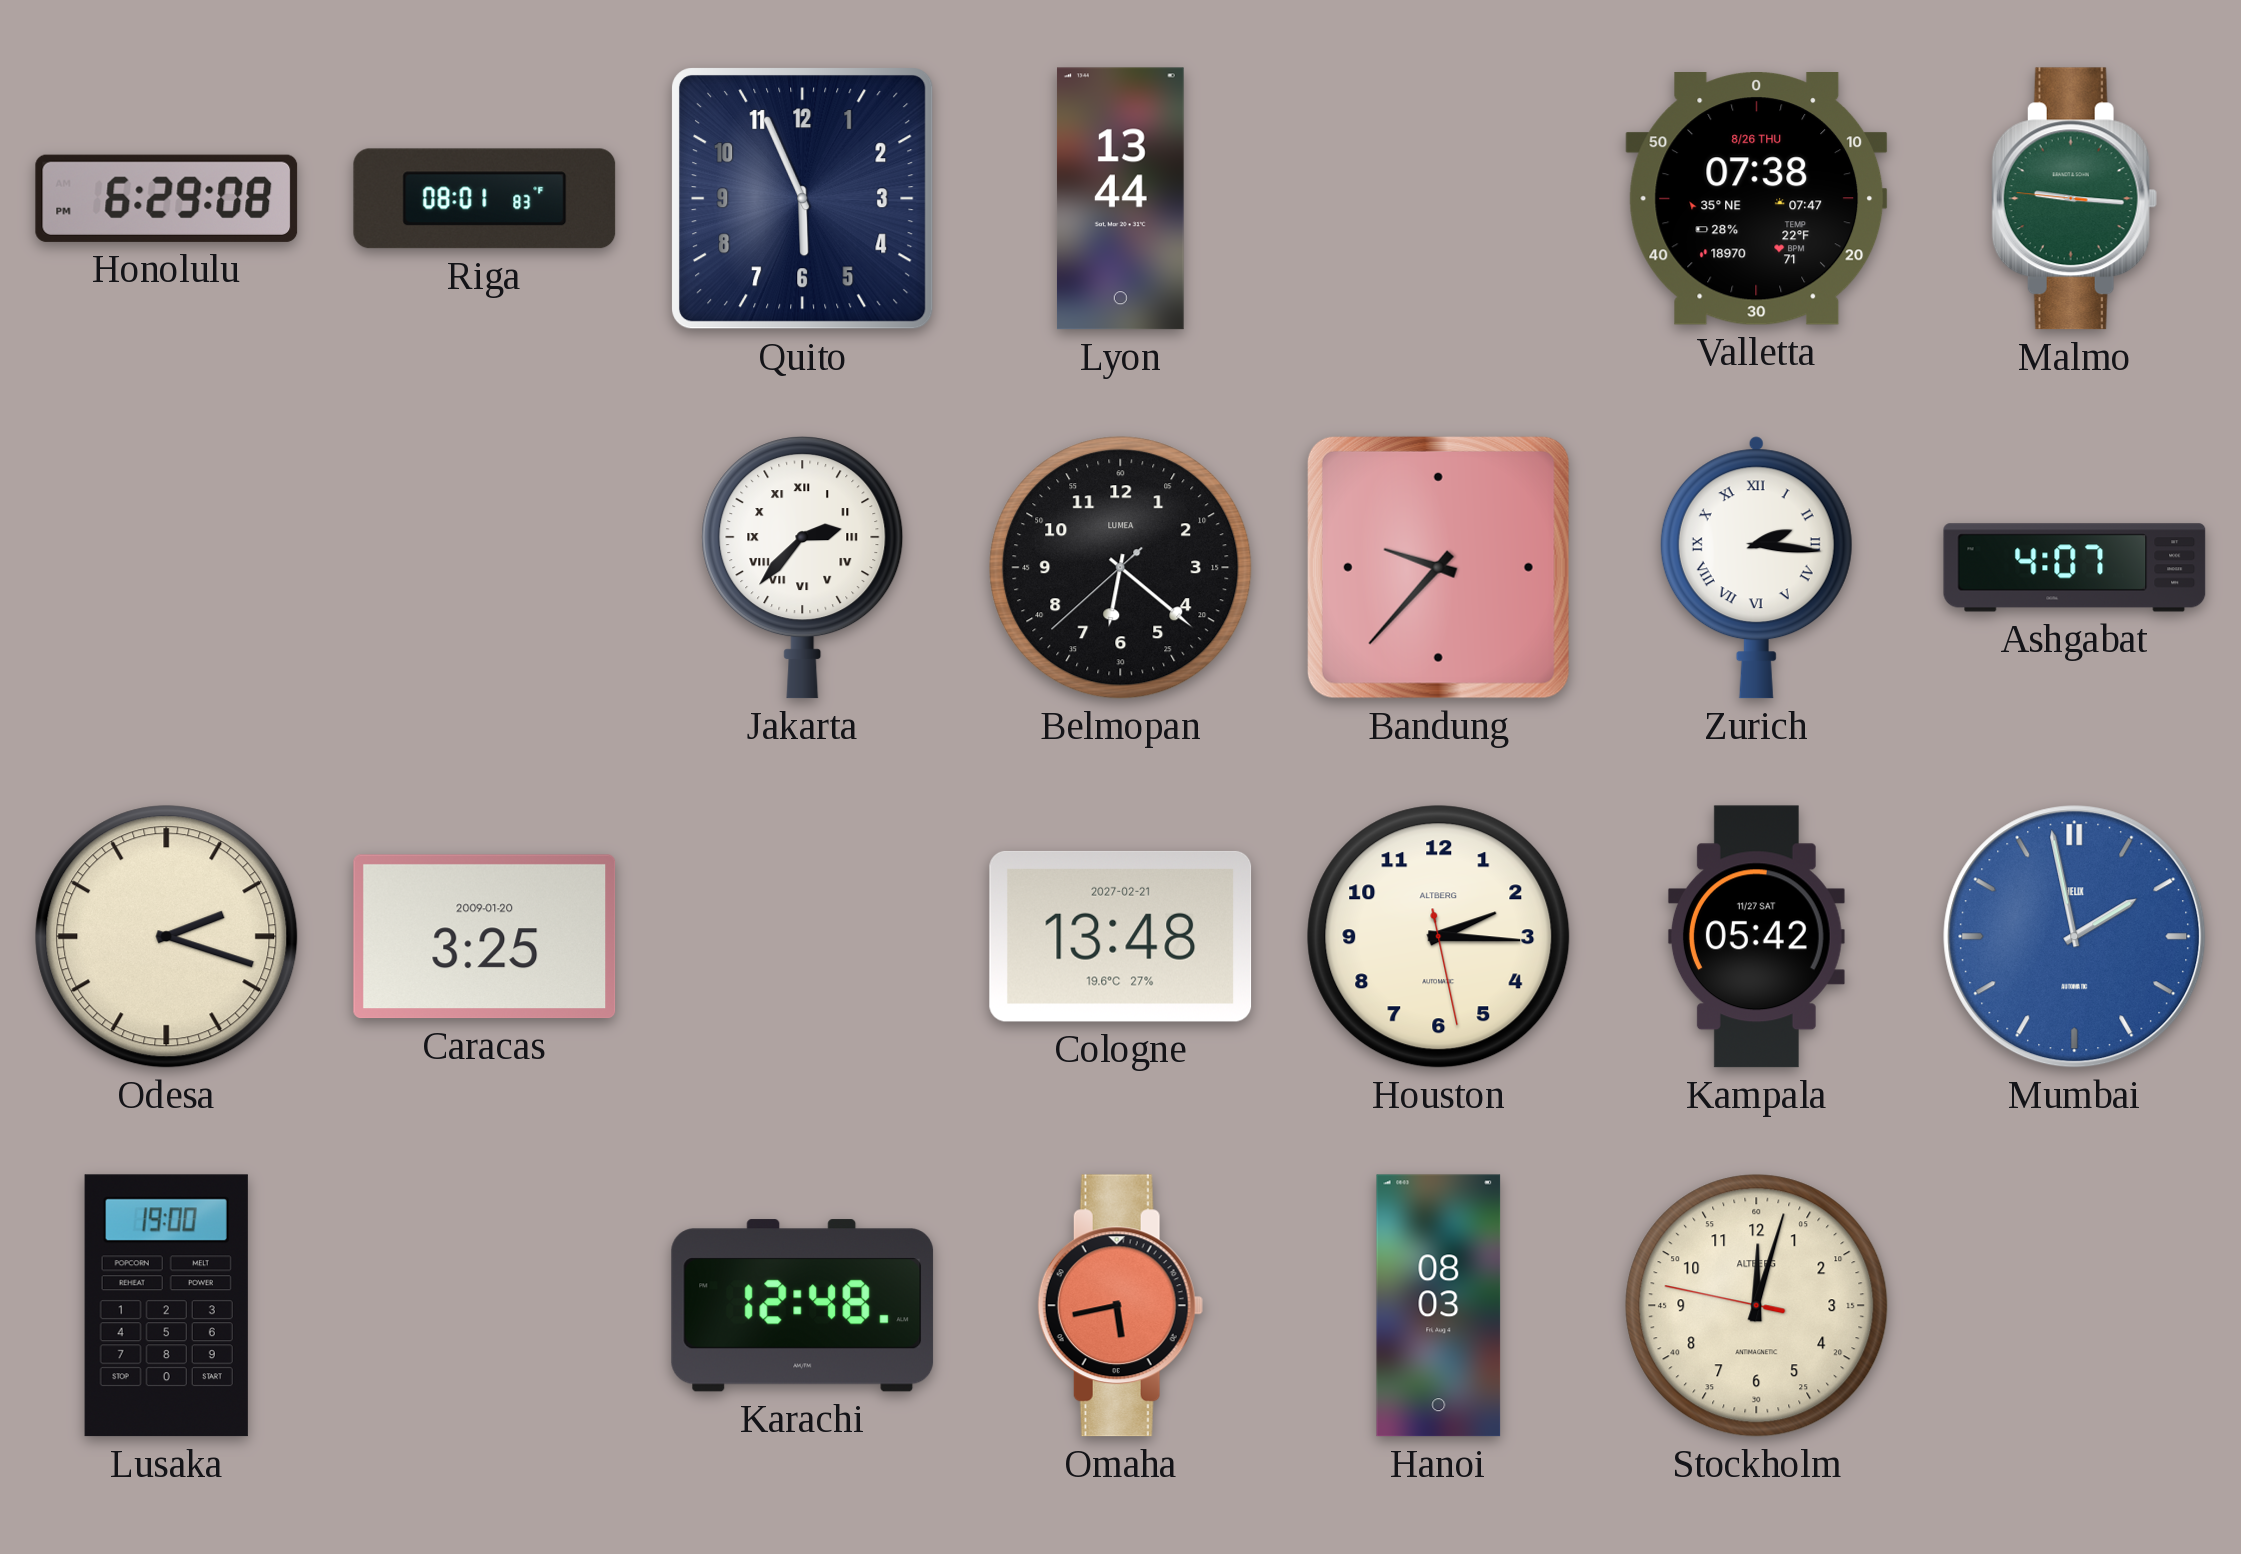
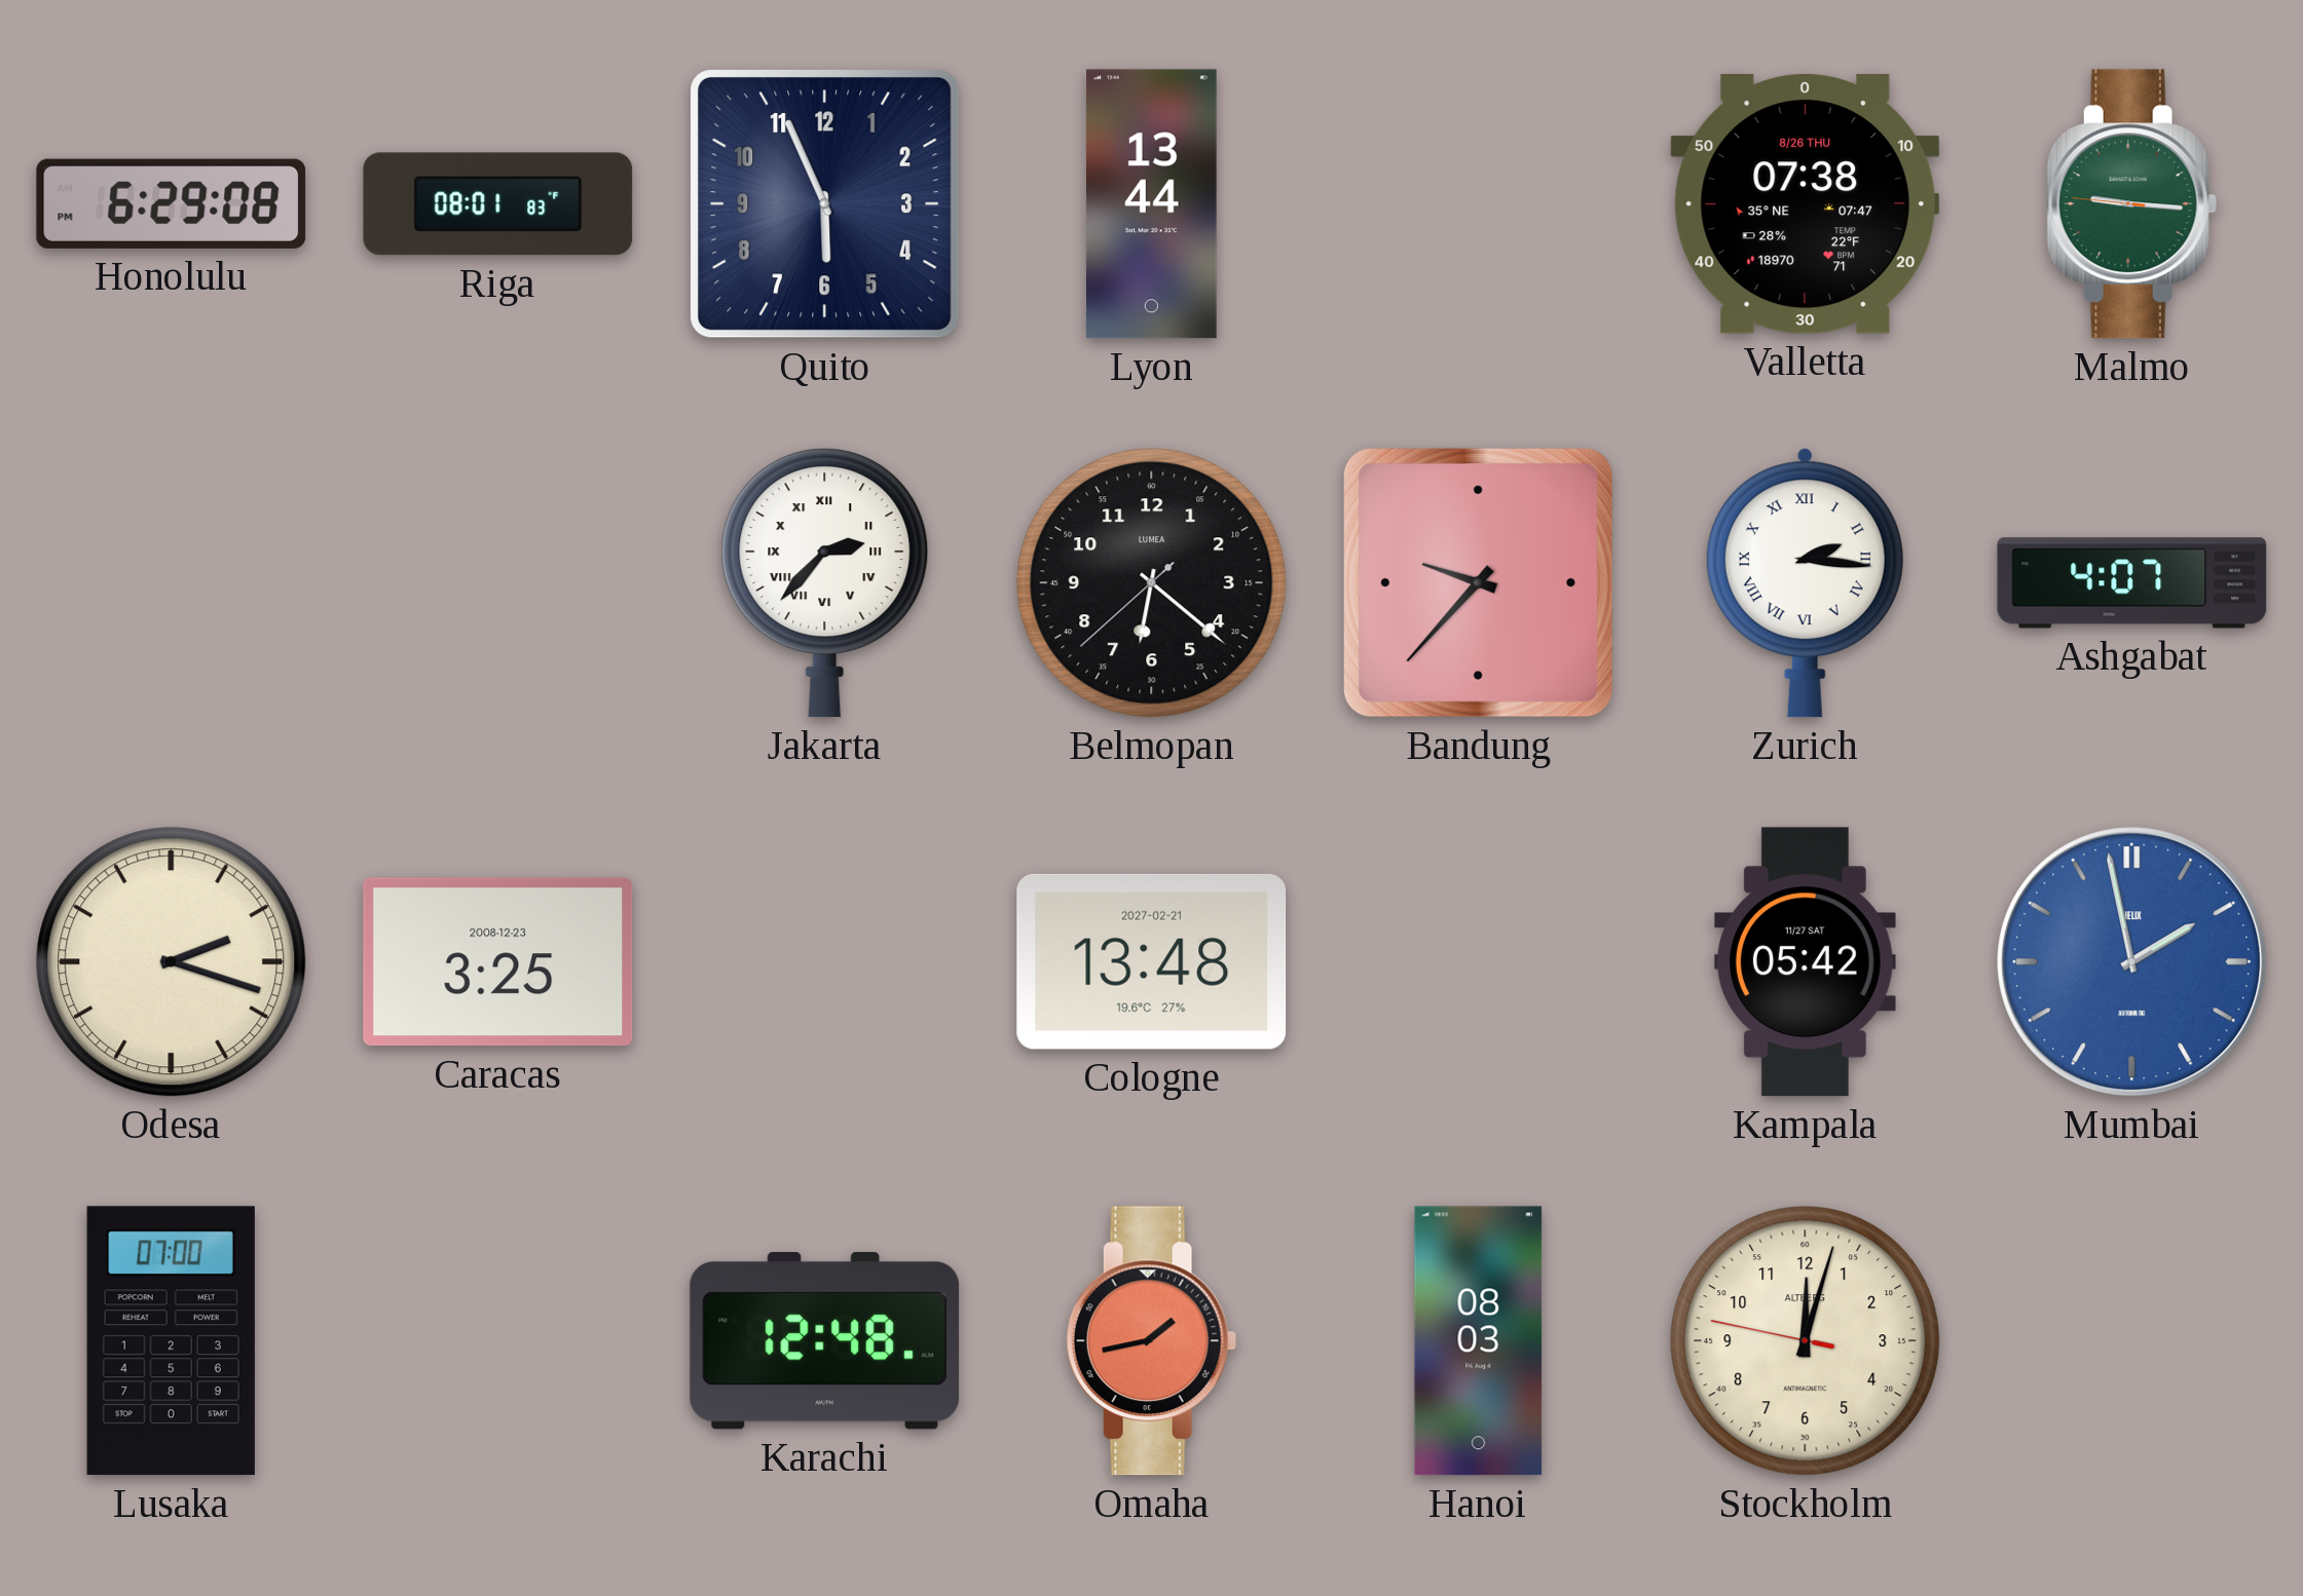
Caracas date: 2009-01-20 -> 2008-12-23 (498, 962)
Houston: 2:15 -> none (1439, 937)
Lusaka: 19:00 -> 07:00 (171, 1341)
Omaha: 5:43 -> 1:43 (1151, 1341)
